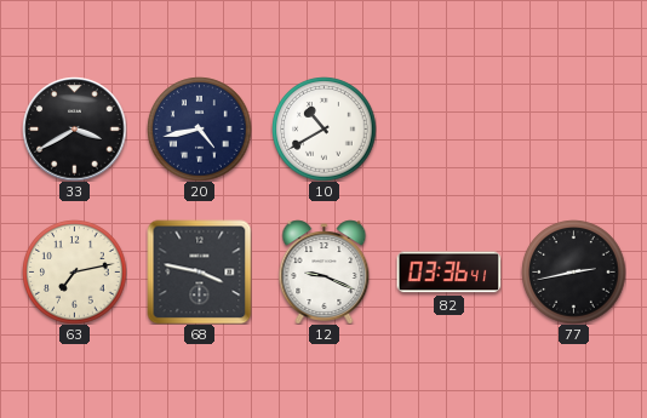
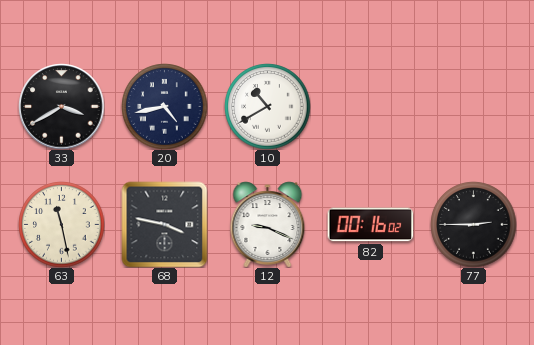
63: 7:13 -> 11:28 (61, 224)
82: 03:36 -> 00:16 (370, 225)
77: 2:43 -> 2:45 (473, 224)
